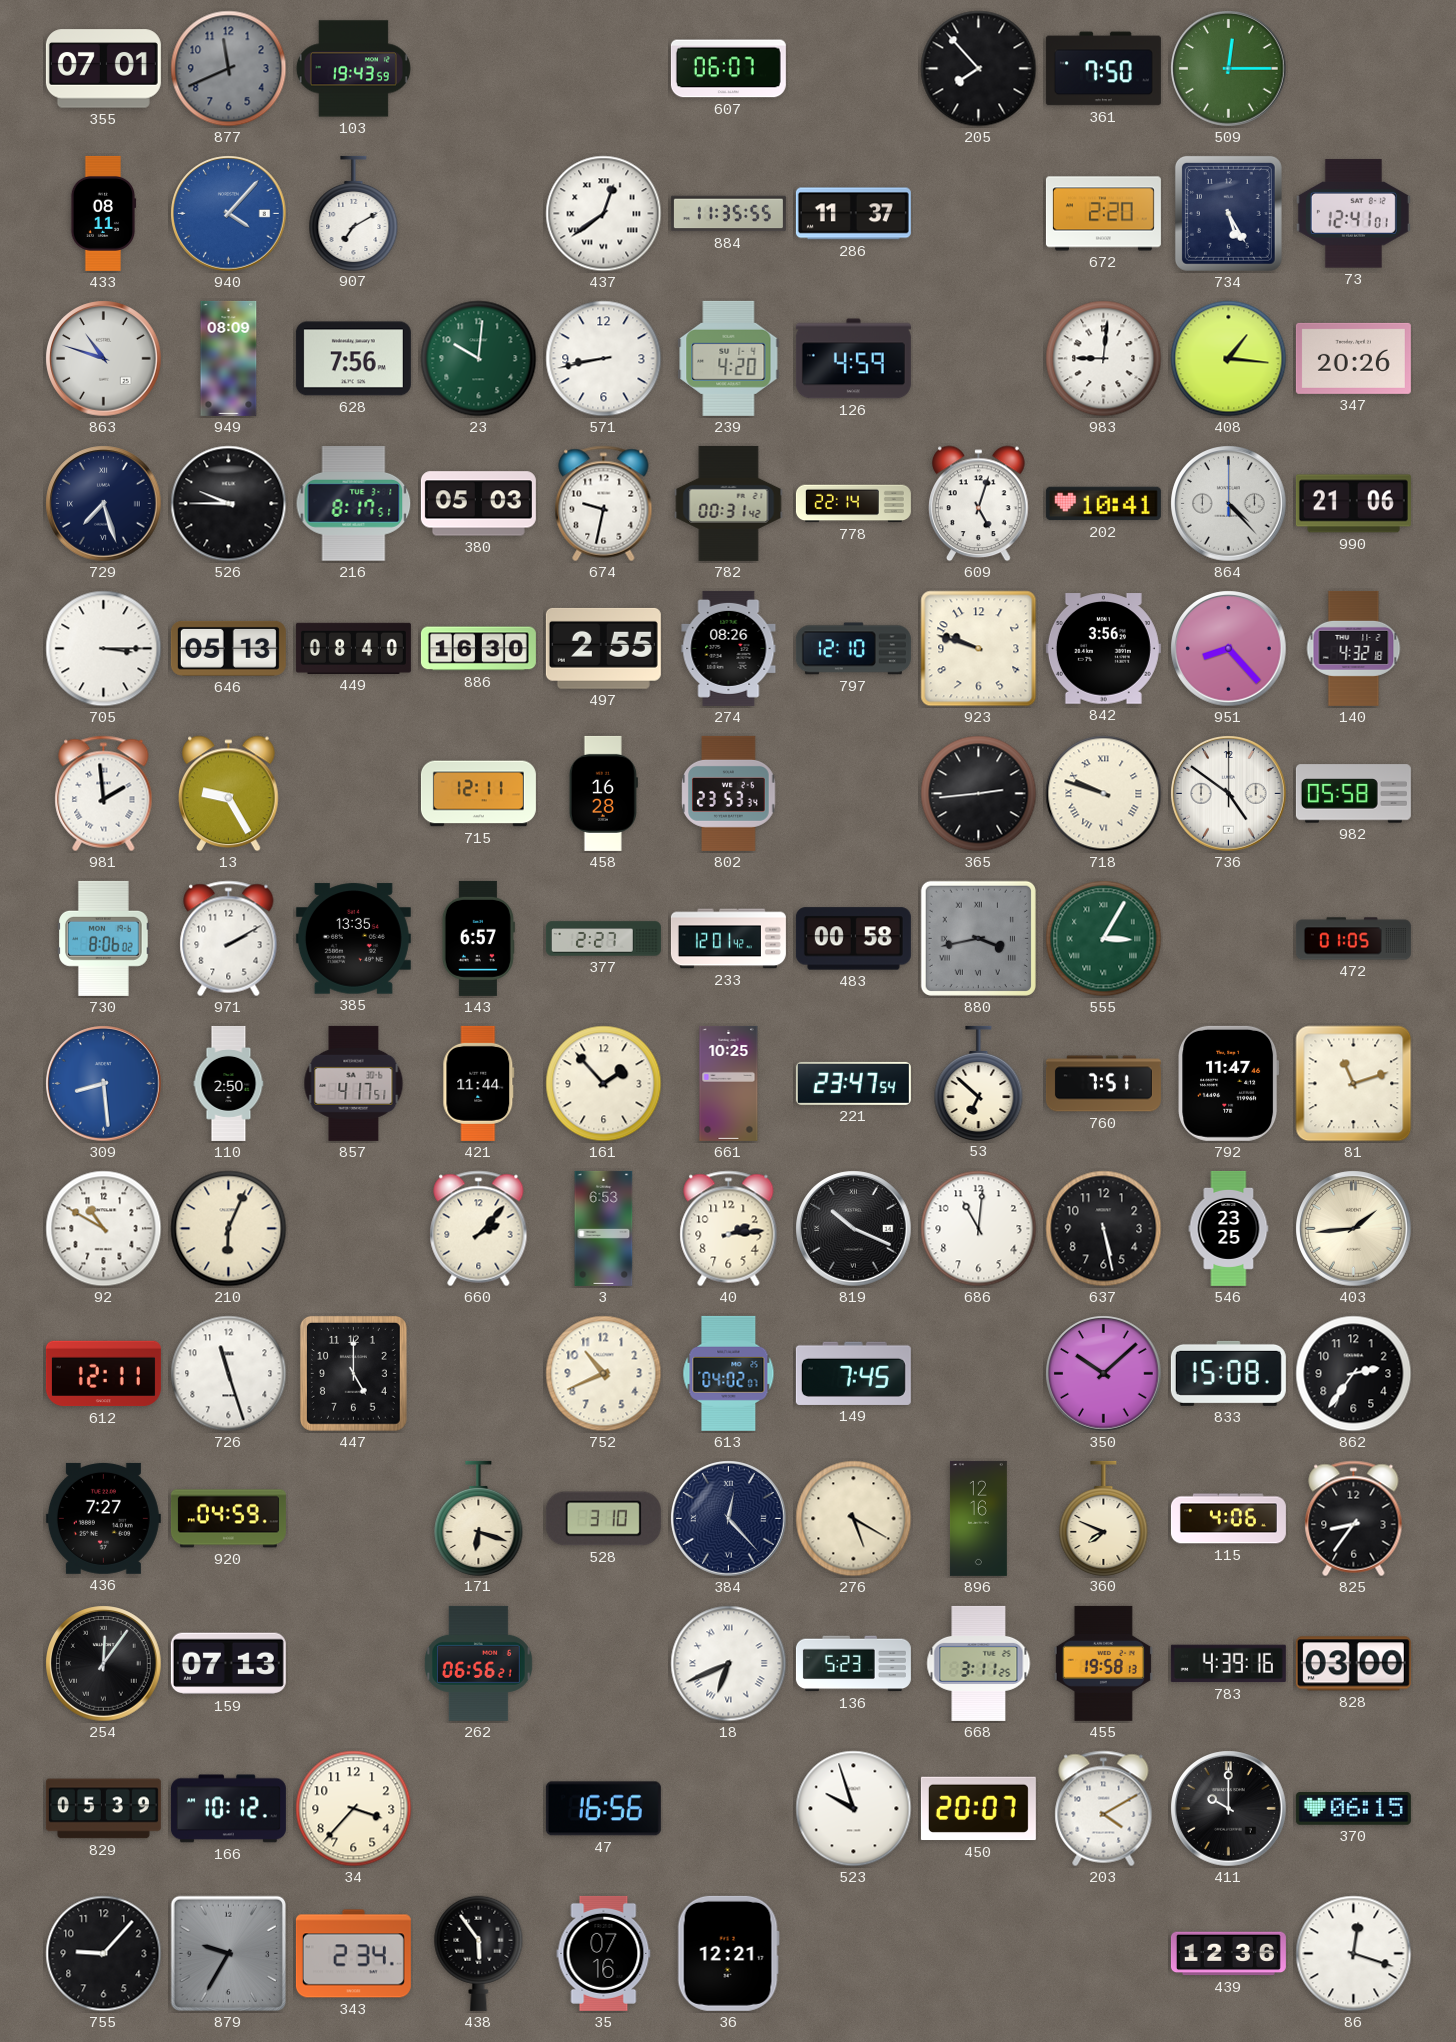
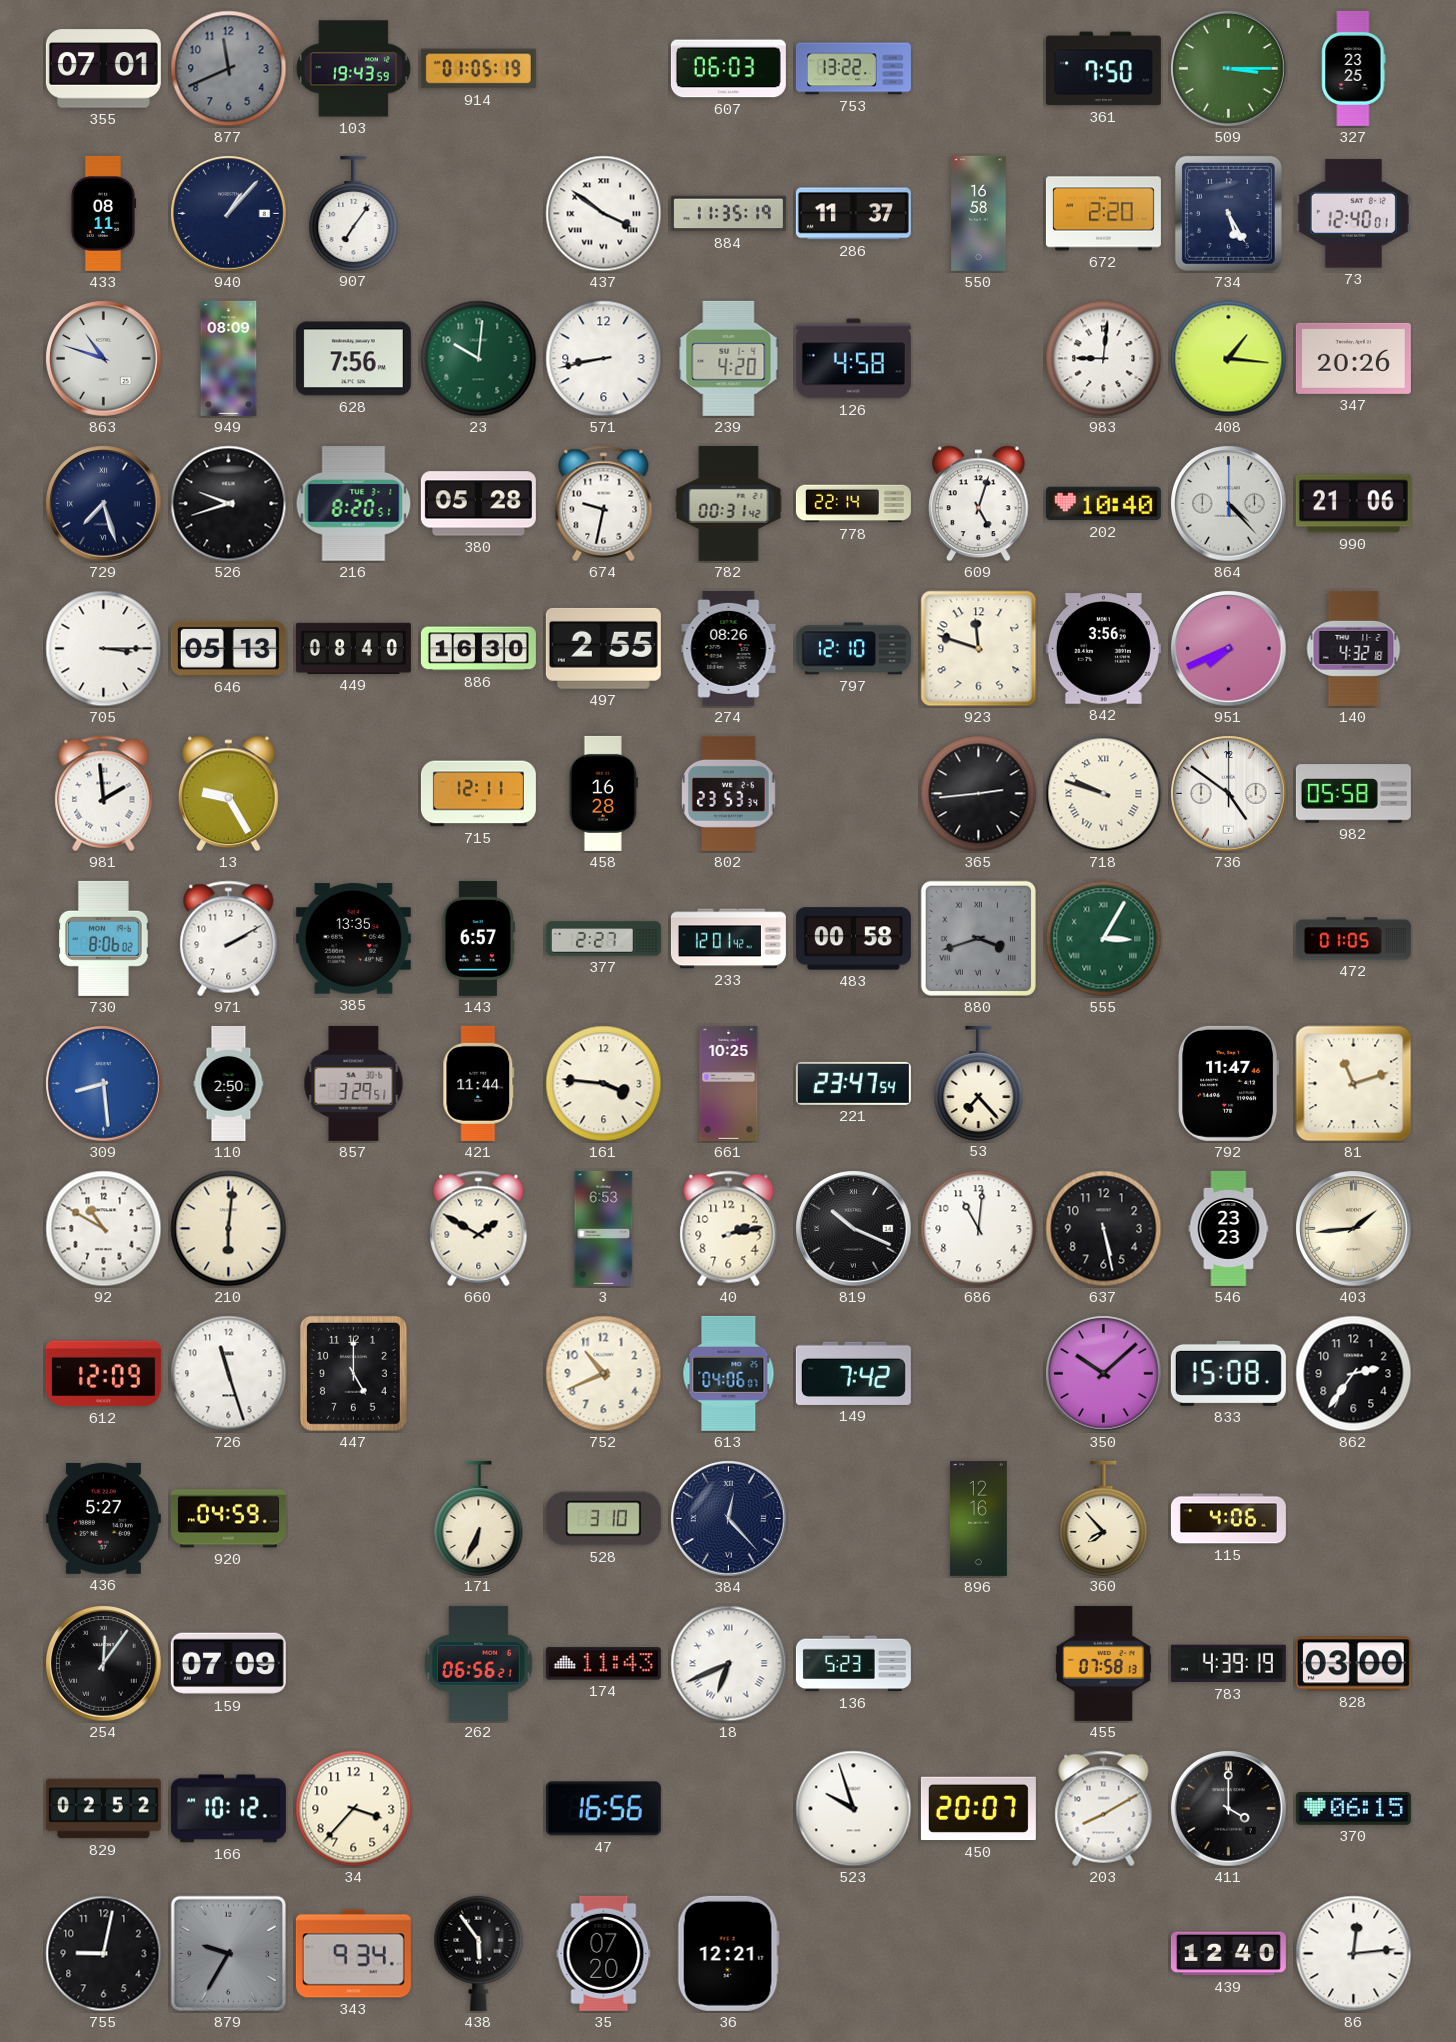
914: none -> 01:05 (478, 69)
607: 06:07 -> 06:03 (728, 69)
753: none -> 13:22 (853, 69)
205: 7:53 -> none (979, 69)
509: 12:15 -> 3:15 (1229, 69)
327: none -> 23:25 (1354, 68)
940: 4:07 -> 1:07 (229, 214)
940 dial: blue -> navy (229, 214)
907: 7:10 -> 7:06 (354, 213)
437: 12:39 -> 3:51 (604, 214)
884: 11:35:55 -> 11:35:19 (728, 214)
550: none -> 16:58 (979, 213)
73: 12:41 -> 12:40 (1353, 214)
126: 4:59 -> 4:58 (853, 359)
526: 9:45 -> 9:42 (229, 504)
216: 8:17 -> 8:20 (354, 504)
380: 05:03 -> 05:28 (478, 504)
202: 10:41 -> 10:40 (1103, 504)
923: 9:48 -> 11:48 (979, 649)
951: 8:23 -> 7:41 (1229, 649)
880: 3:43 -> 3:42 (978, 938)
857: 4:17 -> 3:29 (354, 1083)
161: 1:53 -> 3:46 (604, 1084)
53: 6:52 -> 7:23 (979, 1083)
760: 7:51 -> none (1103, 1084)
210: 6:04 -> 6:01 (229, 1229)
660: 2:07 -> 1:50 (479, 1229)
40: 2:14 -> 2:13 (729, 1229)
546: 23:25 -> 23:23 (1229, 1228)
612: 12:11 -> 12:09 (103, 1374)
613: 04:02 -> 04:06 (729, 1373)
149: 7:45 -> 7:42 (853, 1373)
436: 7:27 -> 5:27 (103, 1518)
171: 6:18 -> 6:34 (479, 1518)
276: 5:20 -> none (854, 1519)
360: 7:49 -> 7:53 (1104, 1518)
825: 8:36 -> none (1354, 1519)
159: 07:13 -> 07:09 (228, 1664)
174: none -> 11:43 (603, 1664)
668: 3:11 -> none (979, 1663)
455: 19:58 -> 07:58 (1103, 1663)
783: 4:39:16 -> 4:39:19 (1228, 1664)
829: 05:39 -> 02:52 (103, 1809)
203: 4:10 -> 8:10 (1104, 1809)
411: 10:00 -> 4:00 (1229, 1809)
755: 9:07 -> 9:02 (104, 1954)
343: 2:34 -> 9:34 (353, 1954)
35: 07:16 -> 07:20 (604, 1953)
439: 12:36 -> 12:40 (1228, 1954)
86: 12:18 -> 12:14 (1354, 1954)
